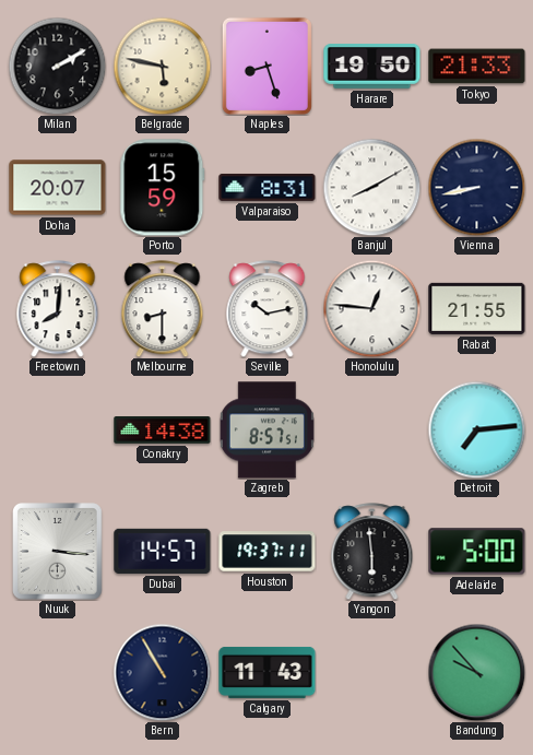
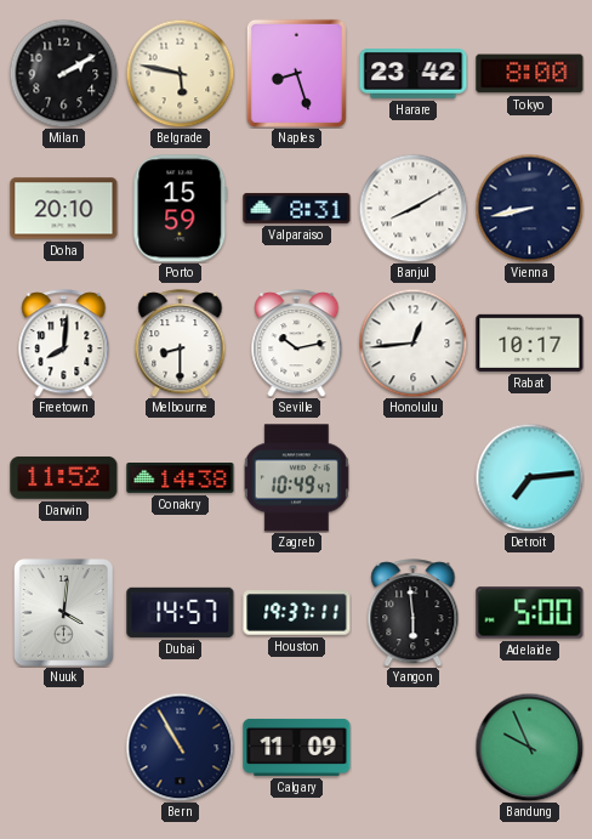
Harare: 19:50 -> 23:42 (414, 74)
Tokyo: 21:33 -> 8:00 (530, 74)
Doha: 20:07 -> 20:10 (64, 209)
Honolulu: 12:46 -> 12:44 (412, 342)
Rabat: 21:55 -> 10:17 (530, 342)
Darwin: none -> 11:52 (64, 477)
Zagreb: 8:57 -> 10:49 (296, 478)
Nuuk: 3:16 -> 4:01 (64, 613)
Calgary: 11:43 -> 11:09 (297, 747)
Bandung: 9:53 -> 9:56 (529, 747)
